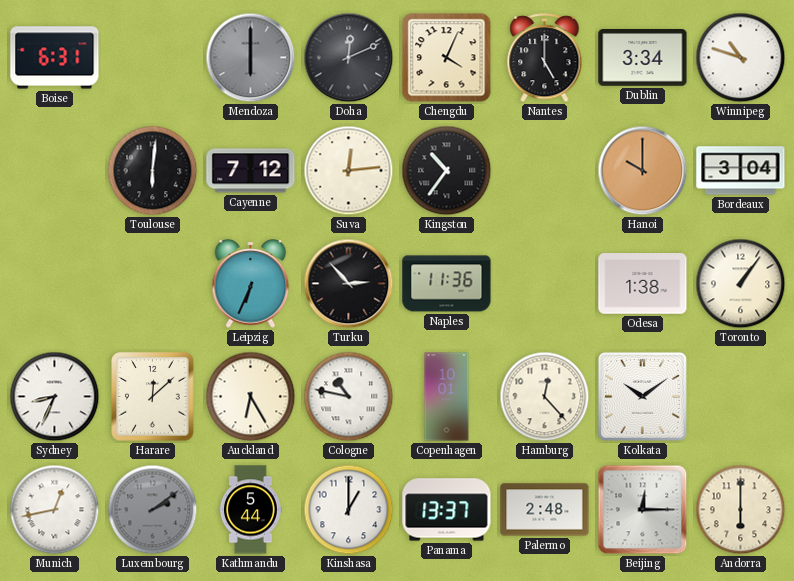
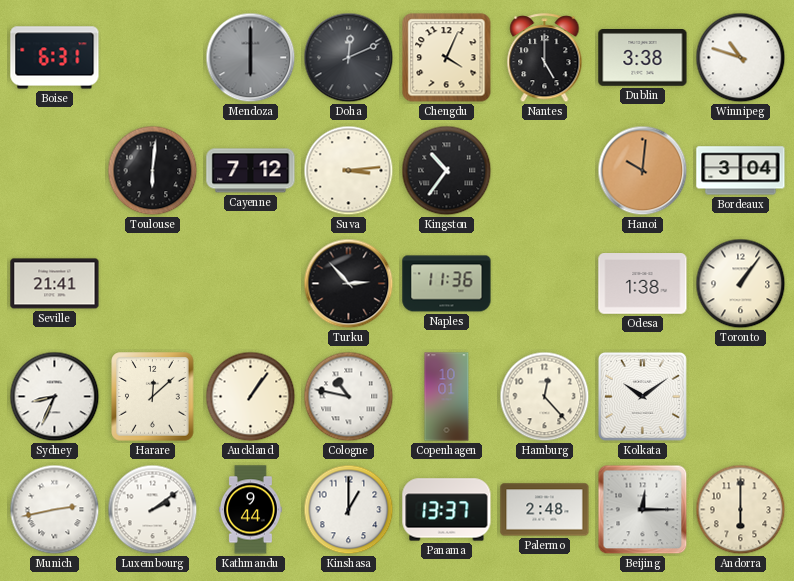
Dublin: 3:34 -> 3:38 (643, 58)
Suva: 12:14 -> 3:14 (349, 171)
Hanoi: 10:00 -> 10:01 (643, 171)
Seville: none -> 21:41 (55, 284)
Leipzig: 6:34 -> none (251, 284)
Auckland: 6:25 -> 1:06 (251, 397)
Munich: 12:43 -> 2:43 (55, 510)
Luxembourg dial: grey -> white (153, 510)
Kathmandu: 5:44 -> 9:44 (250, 510)
